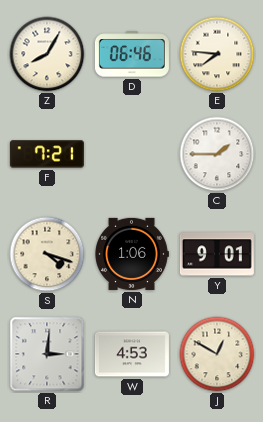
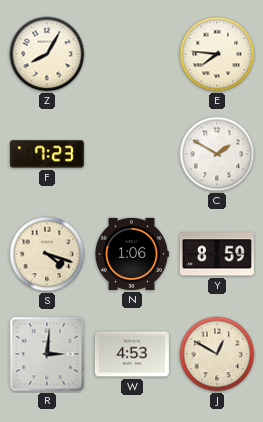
D: 06:46 -> none (132, 54)
F: 7:21 -> 7:23 (47, 154)
C: 1:45 -> 1:50 (217, 154)
Y: 9:01 -> 8:59 (217, 254)
